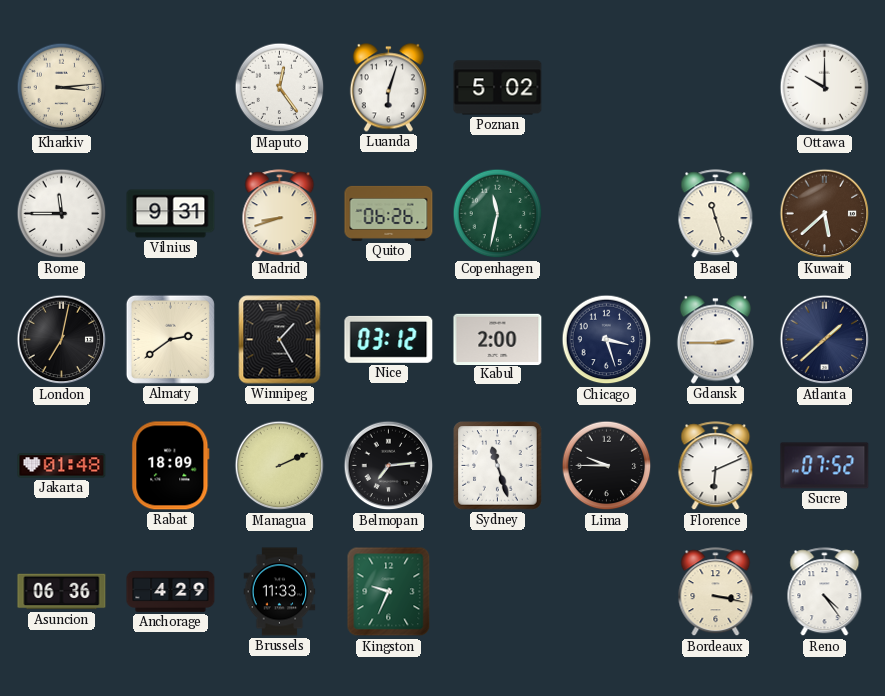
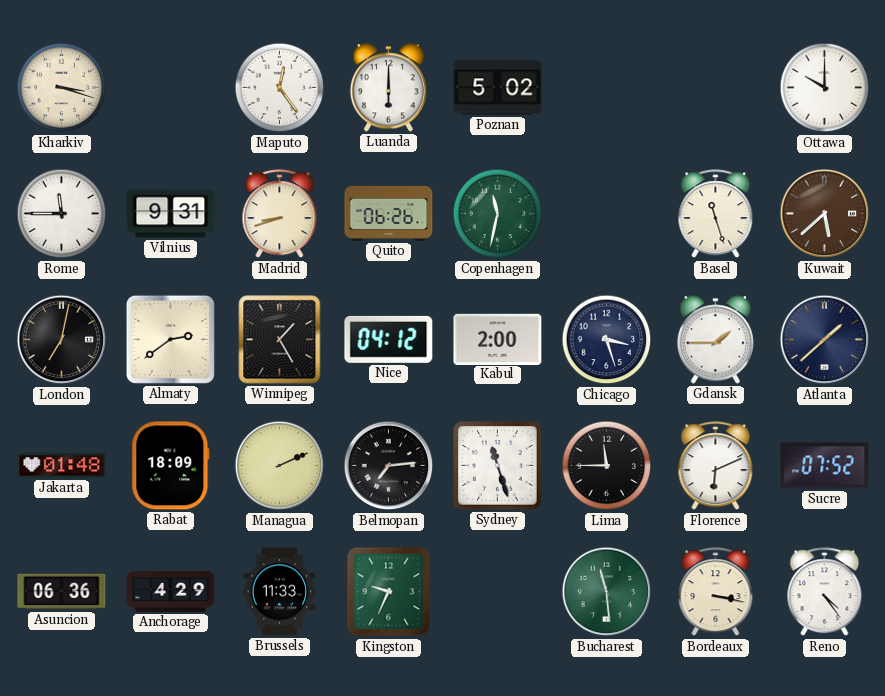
Kharkiv: 3:14 -> 3:18 (62, 88)
Luanda: 6:03 -> 6:00 (388, 88)
Nice: 03:12 -> 04:12 (389, 339)
Gdansk: 2:45 -> 1:45 (715, 340)
Lima: 9:45 -> 11:45 (607, 466)
Bucharest: none -> 11:29 (607, 592)
